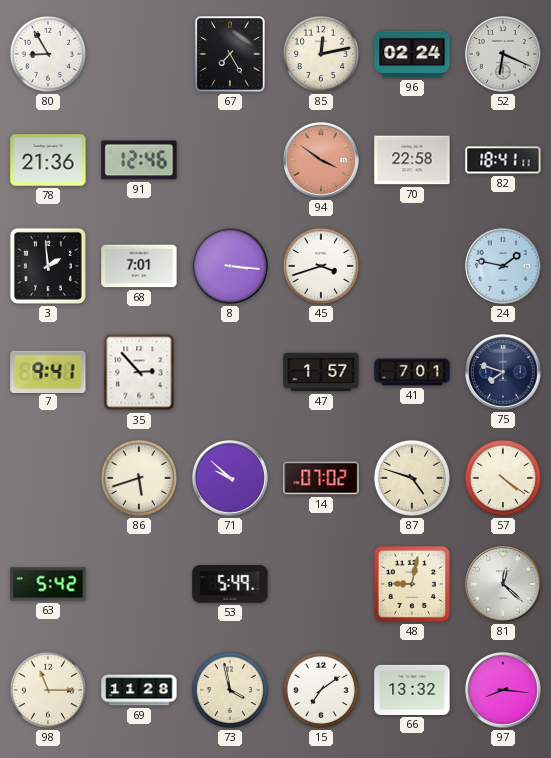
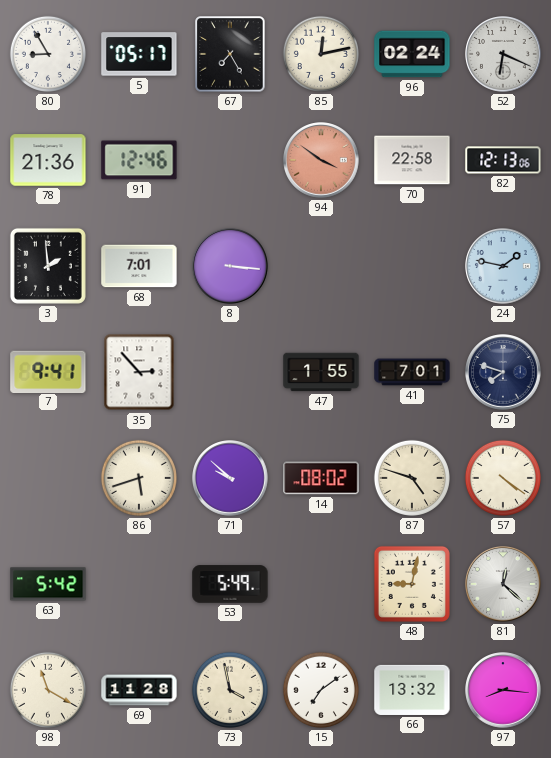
5: none -> 05:17 (139, 54)
82: 18:41 -> 12:13 (503, 160)
45: 3:42 -> none (321, 266)
47: 1:57 -> 1:55 (321, 372)
14: 07:02 -> 08:02 (321, 478)
98: 11:15 -> 11:20 (48, 690)
